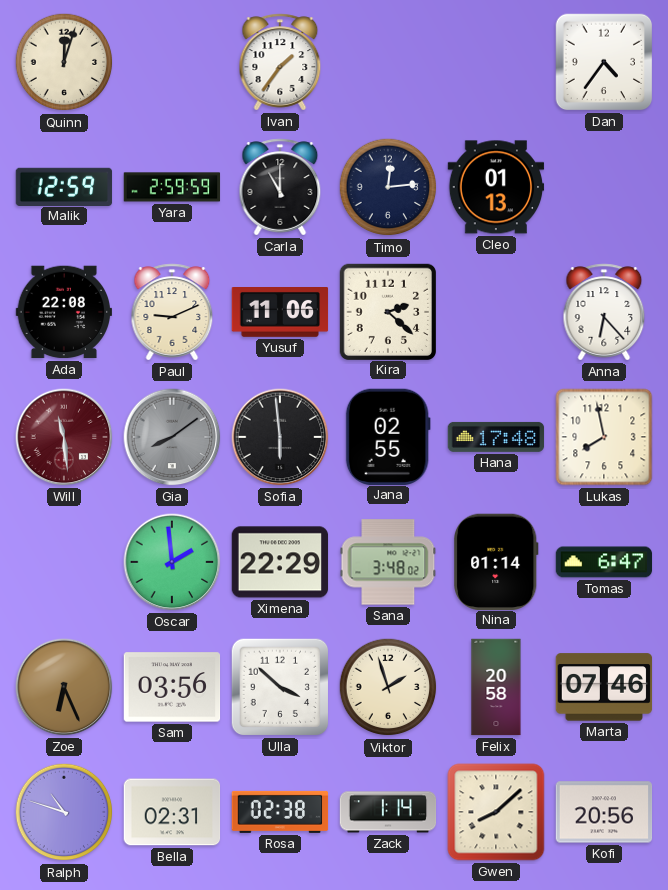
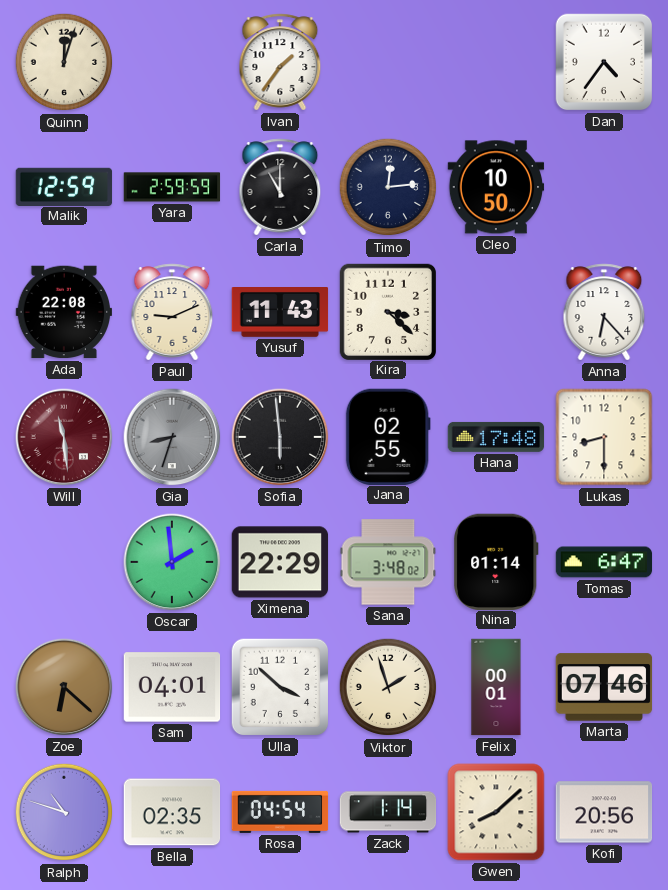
Cleo: 01:13 -> 10:50 (496, 187)
Yusuf: 11:06 -> 11:43 (280, 313)
Kira: 2:22 -> 3:22 (387, 311)
Gia: 8:09 -> 8:33 (172, 437)
Lukas: 7:58 -> 8:30 (604, 437)
Zoe: 6:26 -> 6:22 (64, 687)
Sam: 03:56 -> 04:01 (172, 687)
Felix: 20:58 -> 00:01 (496, 687)
Bella: 02:31 -> 02:35 (172, 812)
Rosa: 02:38 -> 04:54 (280, 812)
